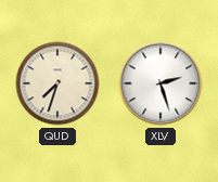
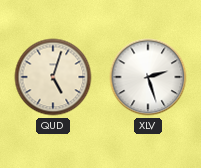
QUD: 7:33 -> 5:03 (53, 77)
